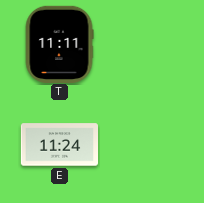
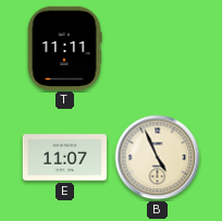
E: 11:24 -> 11:07 (64, 158)
B: none -> 4:56 (158, 158)
